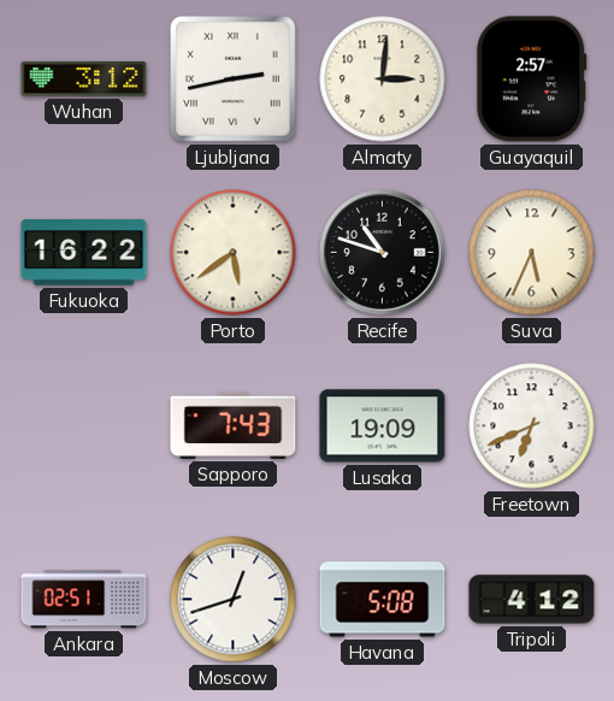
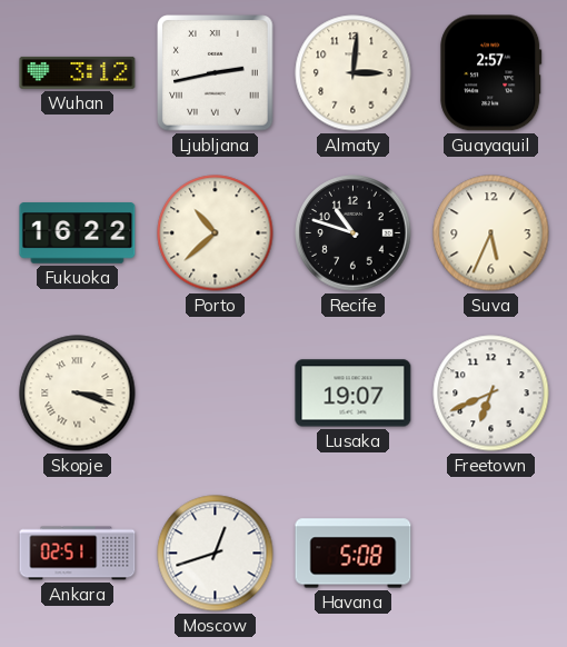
Porto: 5:39 -> 10:38 (216, 233)
Skopje: none -> 3:18 (78, 394)
Sapporo: 7:43 -> none (234, 425)
Lusaka: 19:09 -> 19:07 (354, 394)
Tripoli: 4:12 -> none (532, 600)
